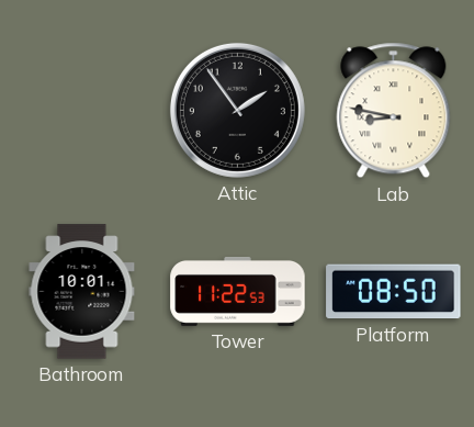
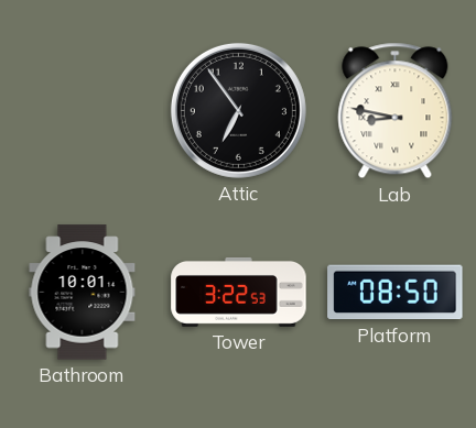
Attic: 1:54 -> 6:54 (238, 110)
Tower: 11:22 -> 3:22 (239, 292)
